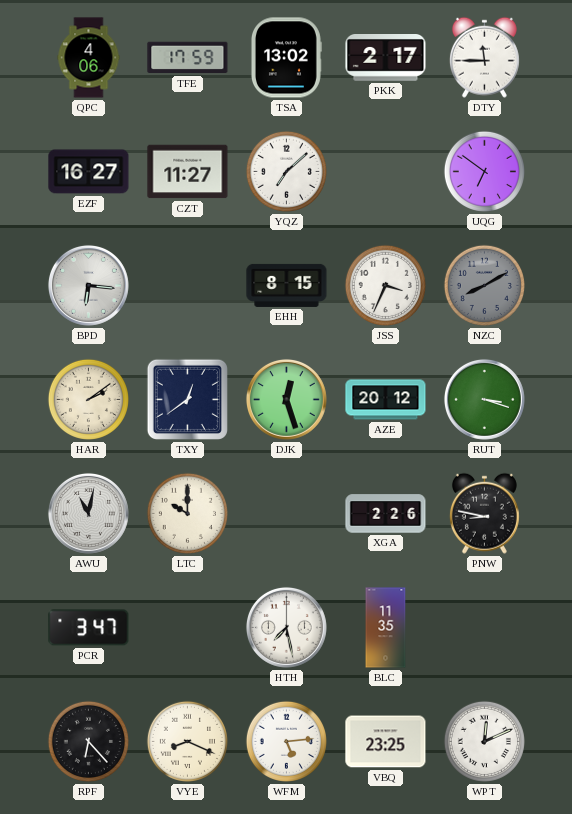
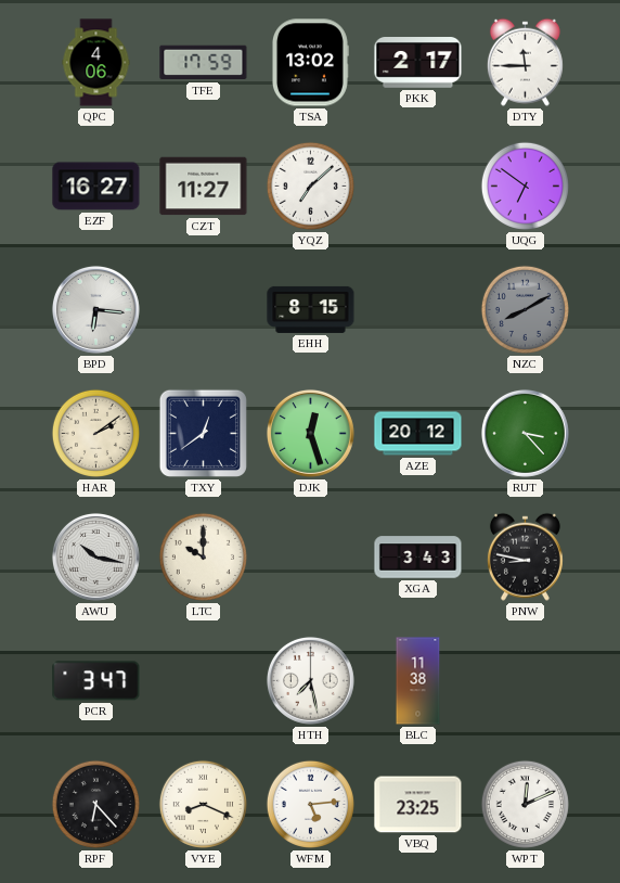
JSS: 3:34 -> none (385, 285)
RUT: 3:18 -> 3:23 (525, 433)
AWU: 11:02 -> 10:17 (95, 556)
XGA: 2:26 -> 3:43 (418, 558)
BLC: 11:35 -> 11:38 (418, 681)
